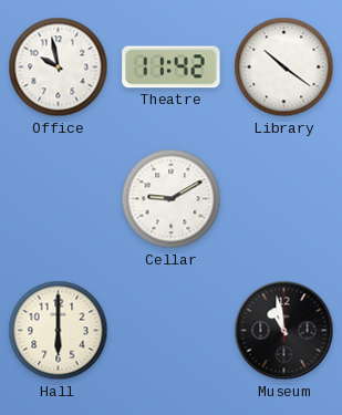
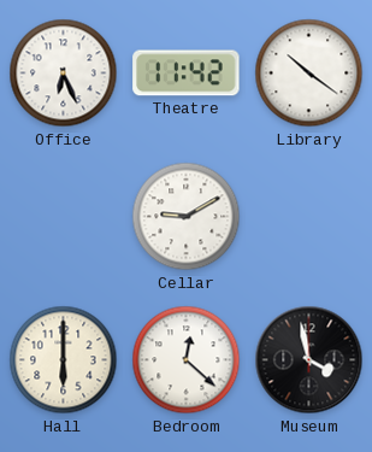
Office: 9:58 -> 6:26 (64, 74)
Bedroom: none -> 12:22 (187, 360)
Museum: 10:58 -> 3:58 (309, 360)
